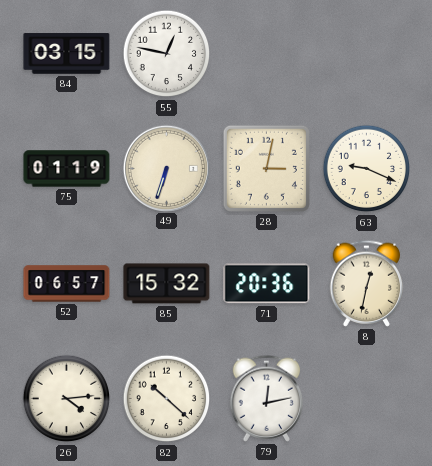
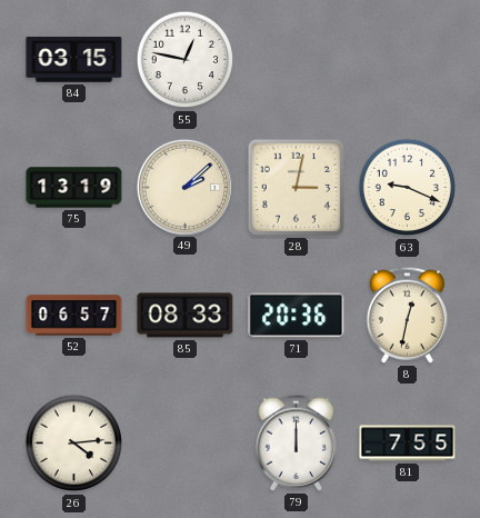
75: 01:19 -> 13:19 (74, 188)
49: 6:33 -> 2:08 (184, 187)
85: 15:32 -> 08:33 (186, 316)
82: 10:22 -> none (167, 399)
79: 12:13 -> 12:00 (297, 442)
81: none -> 7:55 (408, 444)
